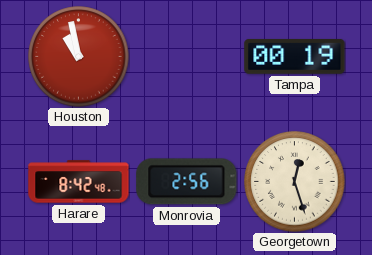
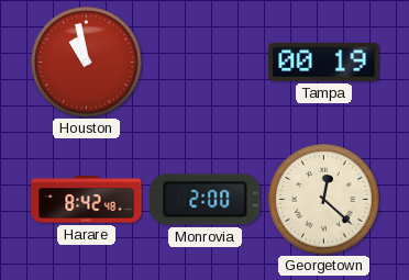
Monrovia: 2:56 -> 2:00 (206, 200)
Georgetown: 12:27 -> 12:22 (324, 200)
